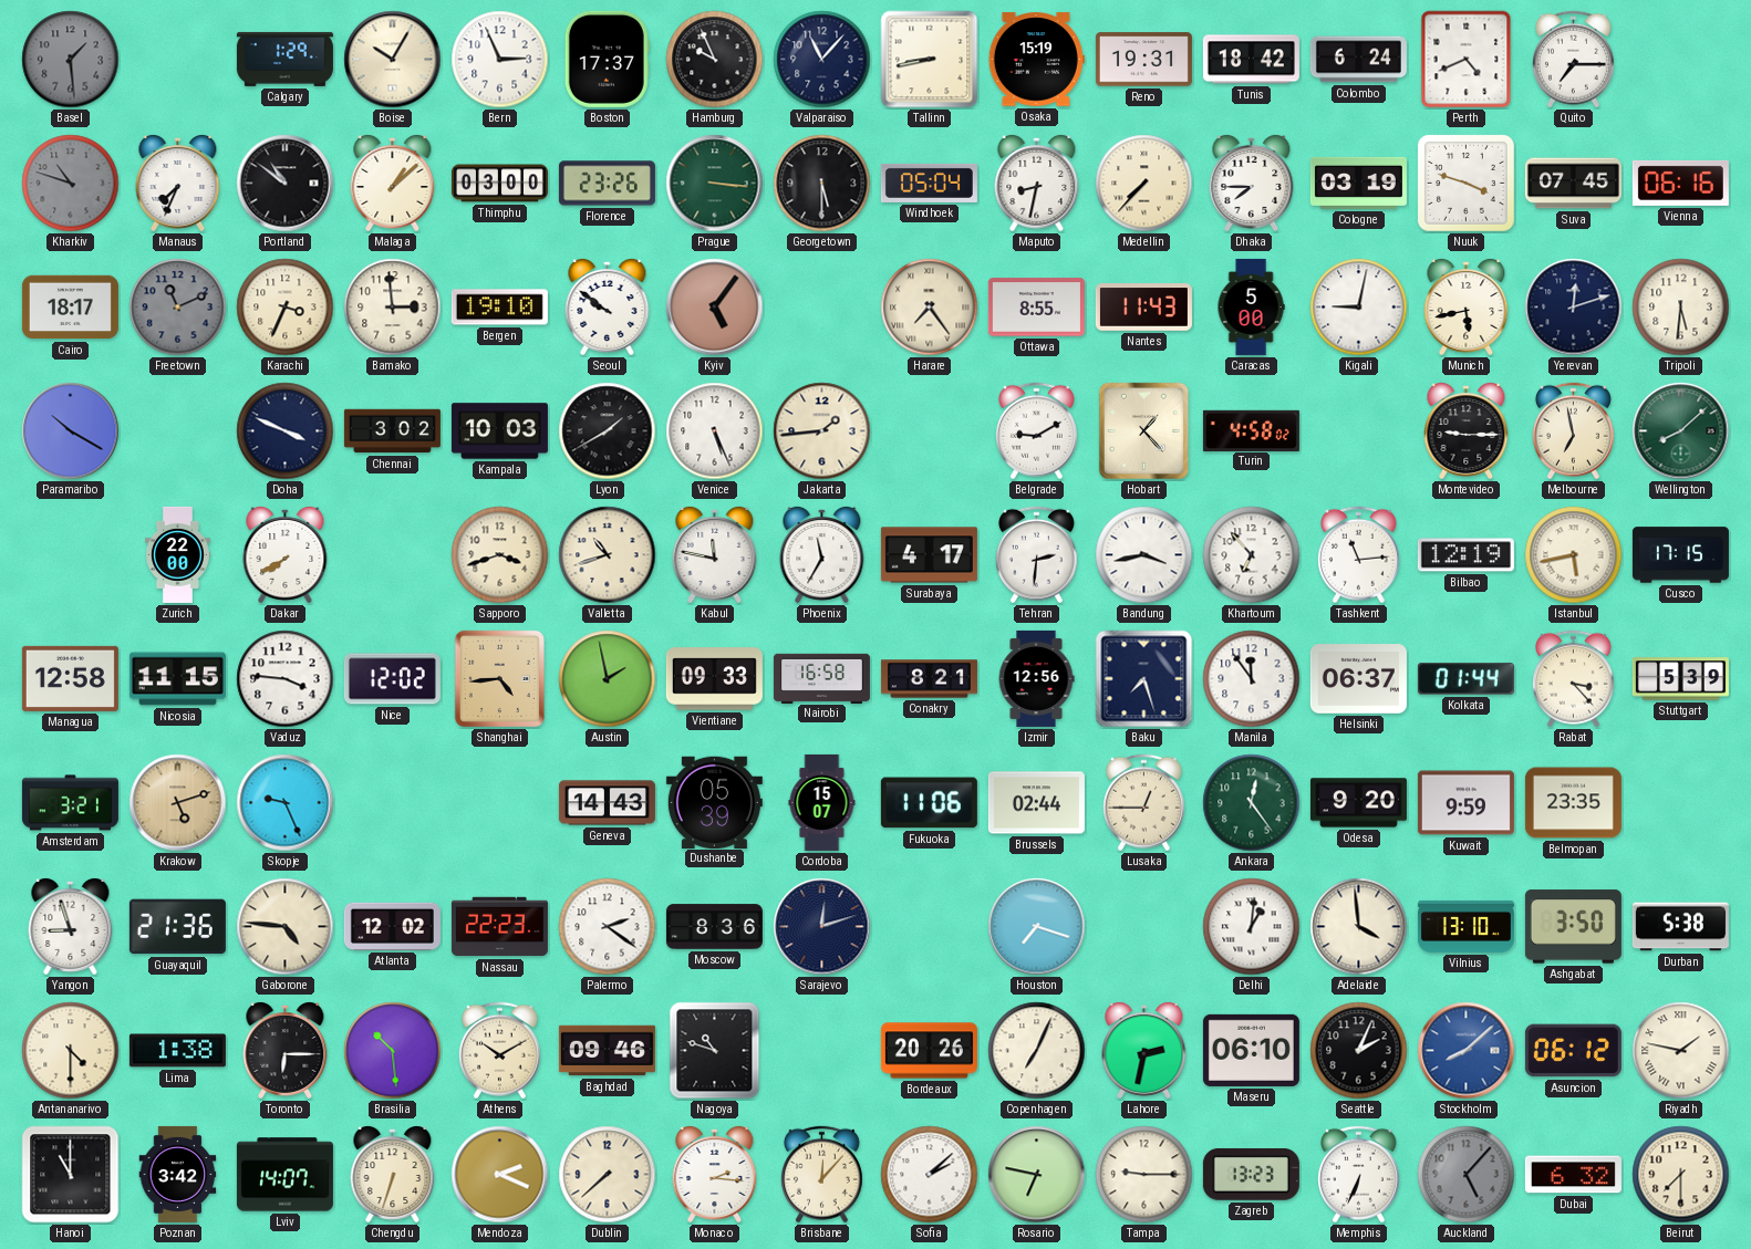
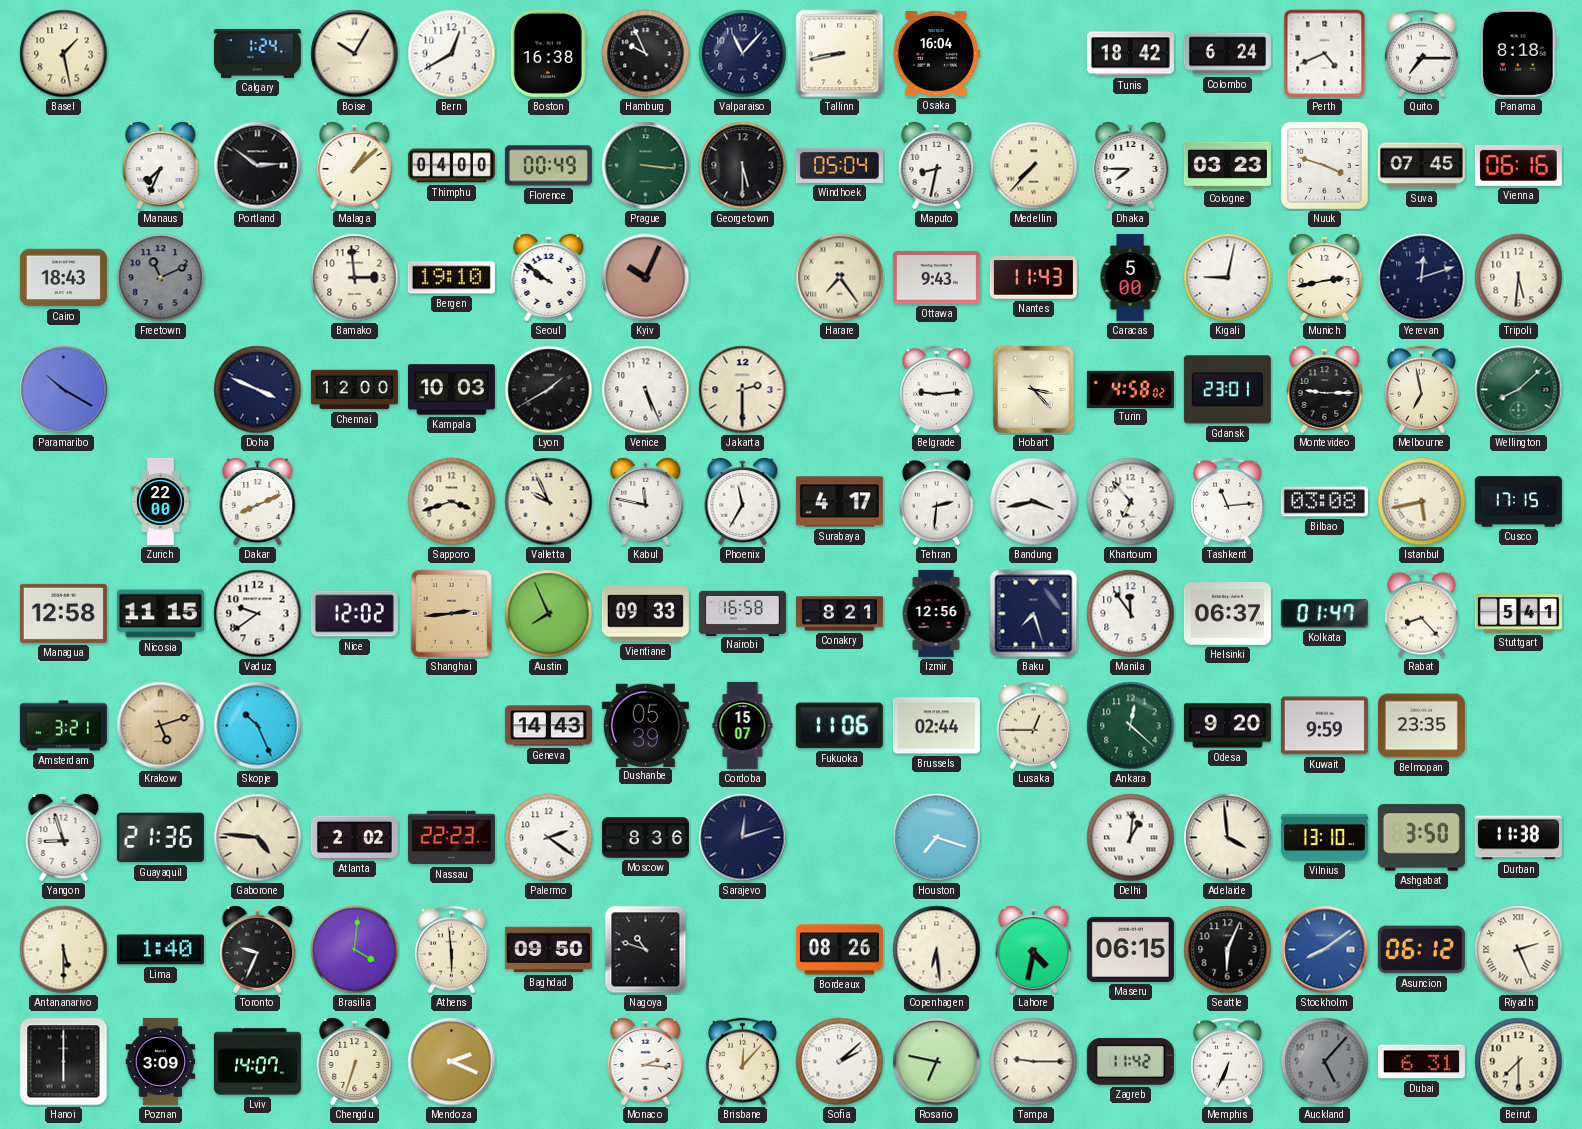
Basel: 1:29 -> 1:28 (64, 54)
Basel dial: grey -> cream (64, 54)
Calgary: 1:29 -> 1:24 (257, 53)
Bern: 2:56 -> 12:40 (452, 54)
Boston: 17:37 -> 16:38 (548, 53)
Osaka: 15:19 -> 16:04 (936, 54)
Reno: 19:31 -> none (1143, 60)
Panama: none -> 8:18 (1519, 53)
Kharkiv: 10:48 -> none (71, 184)
Portland: 10:51 -> 2:51 (258, 166)
Thimphu: 03:00 -> 04:00 (451, 166)
Florence: 23:26 -> 00:49 (548, 166)
Cologne: 03:19 -> 03:23 (1227, 165)
Cairo: 18:17 -> 18:43 (63, 278)
Karachi: 3:34 -> none (286, 308)
Kyiv: 5:06 -> 10:04 (646, 278)
Ottawa: 8:55 -> 9:43 (936, 278)
Munich: 5:43 -> 2:43 (1325, 277)
Chennai: 3:02 -> 12:00 (354, 390)
Jakarta: 1:44 -> 2:30 (743, 390)
Belgrade: 9:10 -> 9:14 (936, 390)
Hobart: 1:23 -> 3:23 (1033, 389)
Gdansk: none -> 23:01 (1227, 390)
Dakar: 7:40 -> 8:11 (258, 501)
Valletta: 10:42 -> 9:56 (549, 502)
Bilbao: 12:19 -> 03:08 (1324, 502)
Vaduz: 3:46 -> 9:39 (258, 614)
Shanghai: 4:44 -> 2:44 (451, 613)
Austin: 1:58 -> 7:56 (549, 614)
Kolkata: 01:44 -> 01:47 (1324, 614)
Rabat: 3:23 -> 8:23 (1421, 614)
Stuttgart: 5:39 -> 5:41 (1518, 614)
Skopje: 9:26 -> 10:26 (258, 726)
Ankara: 12:24 -> 12:22 (1131, 726)
Atlanta: 12:02 -> 2:02 (354, 837)
Durban: 5:38 -> 11:38 (1518, 838)
Antananarivo: 4:30 -> 5:30 (64, 950)
Lima: 1:38 -> 1:40 (160, 950)
Toronto: 6:15 -> 9:34 (258, 949)
Brasilia: 10:29 -> 4:01 (355, 950)
Athens: 10:10 -> 5:59 (451, 950)
Baghdad: 09:46 -> 09:50 (548, 950)
Bordeaux: 20:26 -> 08:26 (839, 950)
Copenhagen: 7:04 -> 6:29 (937, 950)
Lahore: 2:32 -> 4:32 (1034, 949)
Maseru: 06:10 -> 06:15 (1130, 949)
Seattle: 2:04 -> 6:04 (1228, 950)
Stockholm: 8:08 -> 8:09 (1325, 950)
Riyadh: 1:47 -> 2:26 (1519, 950)
Hanoi: 11:00 -> 6:00 (64, 1062)
Poznan: 3:42 -> 3:09 (161, 1061)
Dublin: 7:38 -> none (608, 1175)
Zagreb: 13:23 -> 11:42 (1130, 1062)
Dubai: 6:32 -> 6:31 (1421, 1062)
